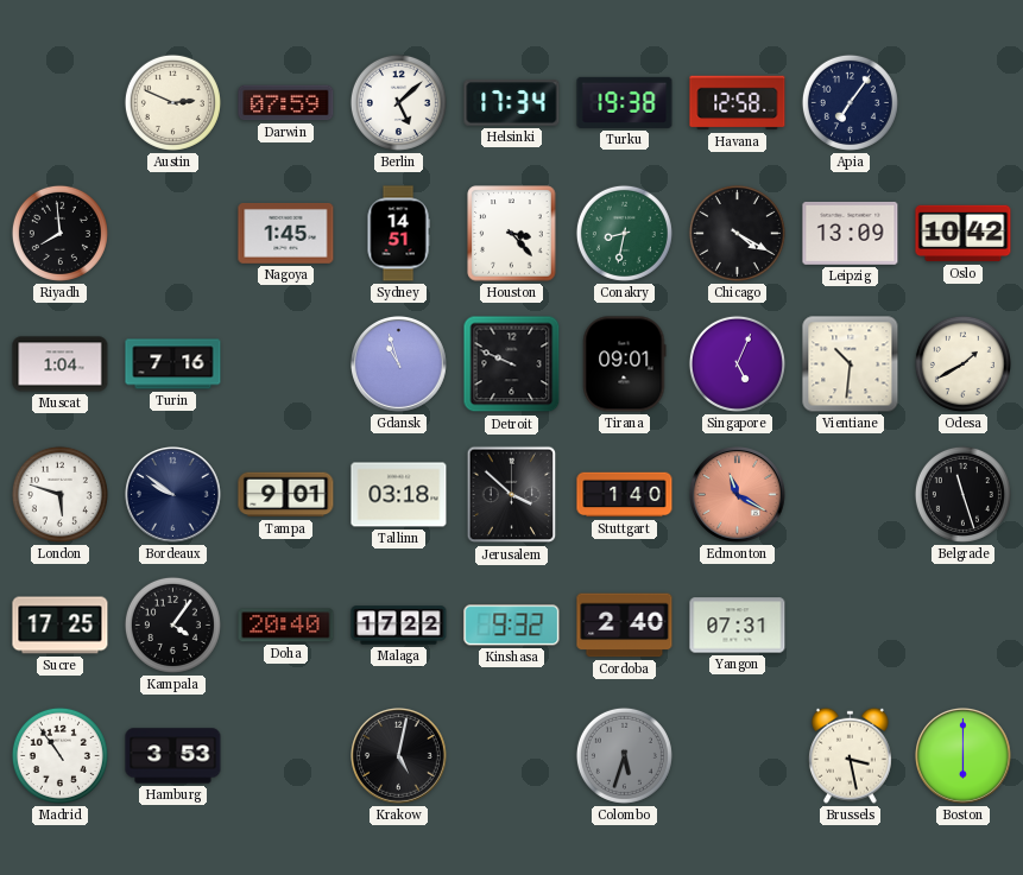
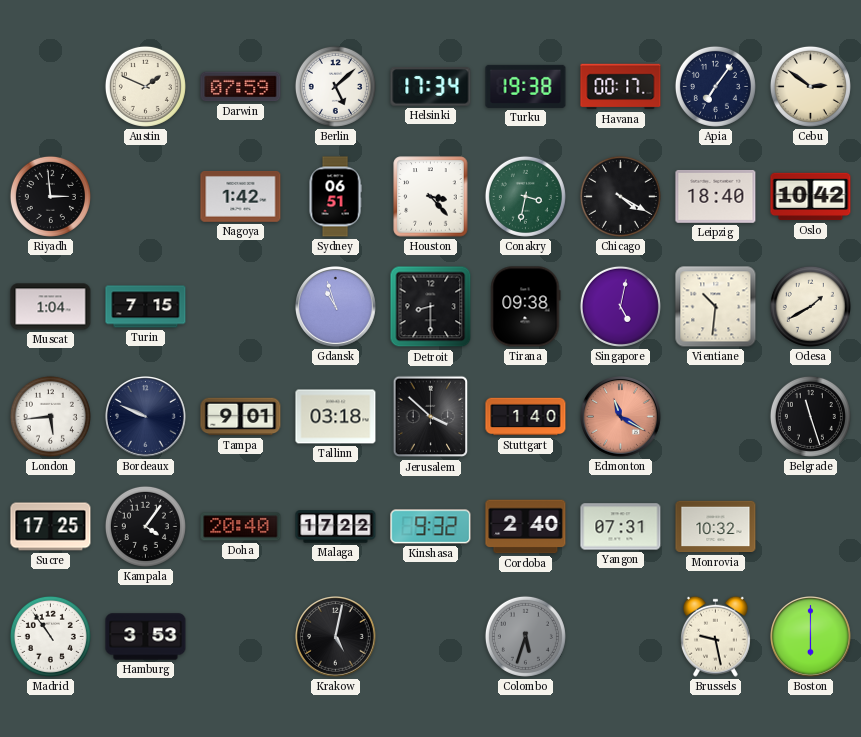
Austin: 2:49 -> 1:49 (145, 86)
Havana: 12:58 -> 00:17 (621, 87)
Cebu: none -> 2:51 (810, 86)
Riyadh: 7:59 -> 2:59 (50, 196)
Nagoya: 1:45 -> 1:42 (241, 197)
Sydney: 14:51 -> 06:51 (335, 197)
Conakry: 8:32 -> 3:32 (525, 196)
Leipzig: 13:09 -> 18:40 (716, 197)
Turin: 7:16 -> 7:15 (146, 307)
Detroit: 9:49 -> 8:30 (431, 307)
Tirana: 09:01 -> 09:38 (525, 307)
Singapore: 5:04 -> 5:02 (620, 306)
London: 5:48 -> 5:44 (50, 416)
Bordeaux: 9:51 -> 9:49 (146, 417)
Monrovia: none -> 10:32 (716, 527)
Brussels: 3:28 -> 9:28 (715, 636)
